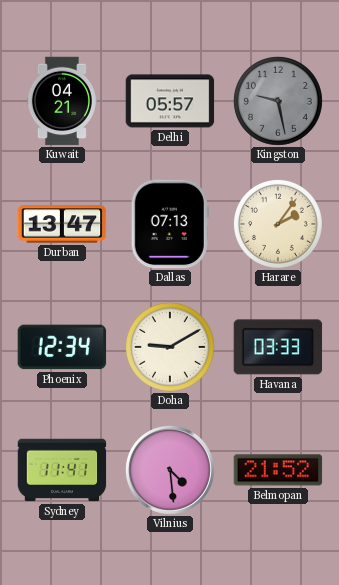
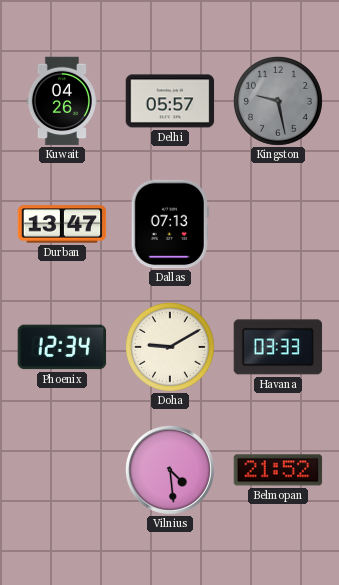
Kuwait: 04:21 -> 04:26 (62, 101)
Harare: 2:06 -> none (278, 224)
Sydney: 11:41 -> none (62, 470)
